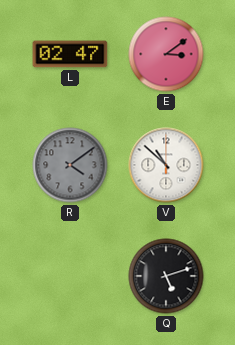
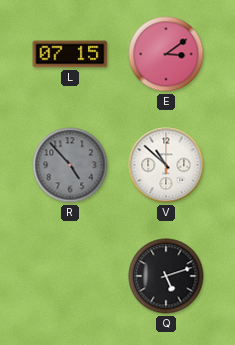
L: 02:47 -> 07:15 (70, 54)
R: 4:09 -> 4:53 (70, 165)
